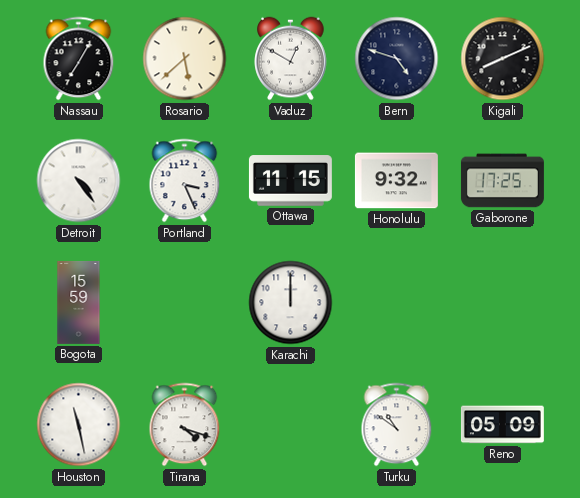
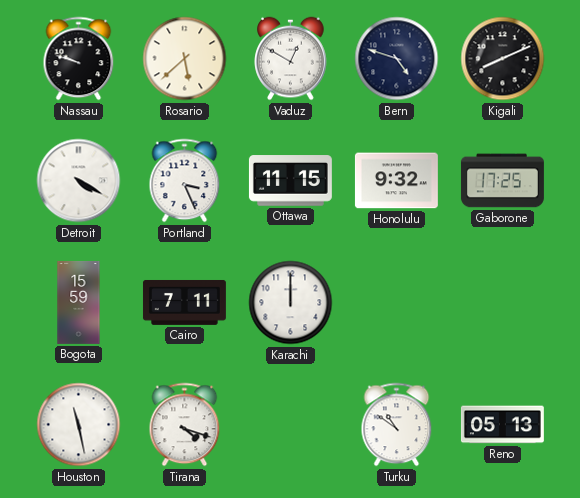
Nassau: 7:05 -> 9:48 (79, 59)
Detroit: 4:24 -> 4:20 (79, 181)
Cairo: none -> 7:11 (184, 302)
Reno: 05:09 -> 05:13 (502, 425)
